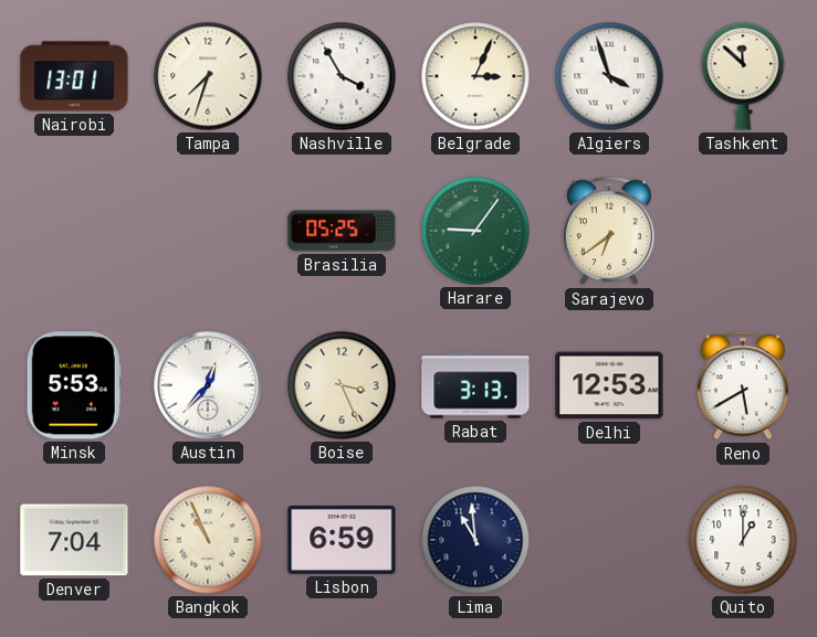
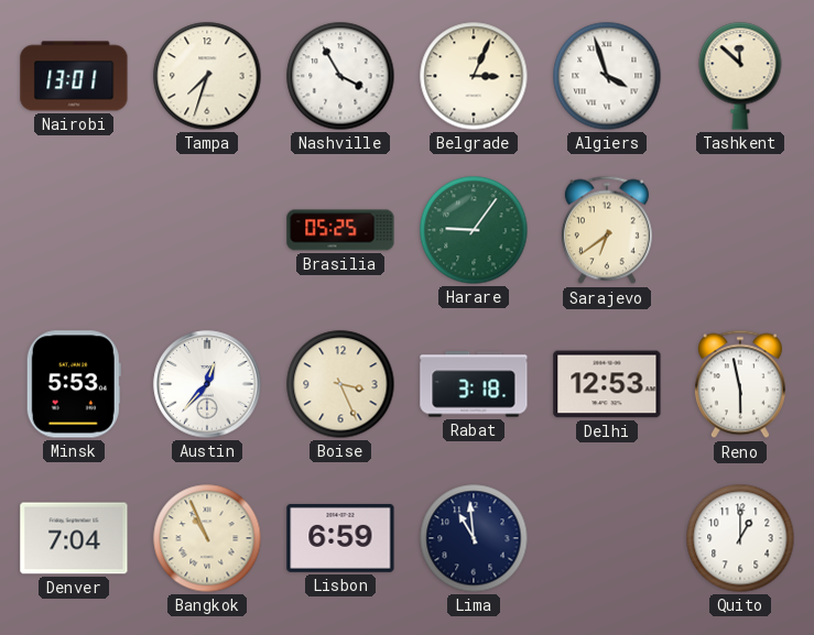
Rabat: 3:13 -> 3:18 (474, 384)
Reno: 5:40 -> 5:58 (740, 384)
